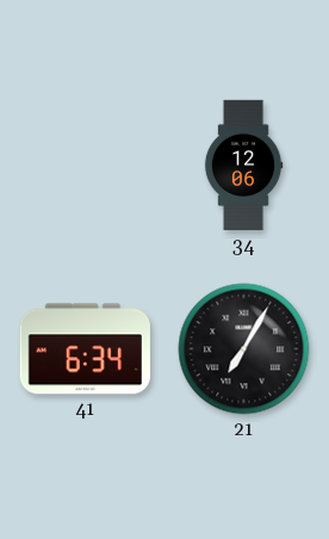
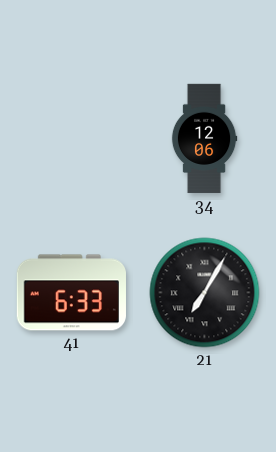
41: 6:34 -> 6:33 (71, 293)
